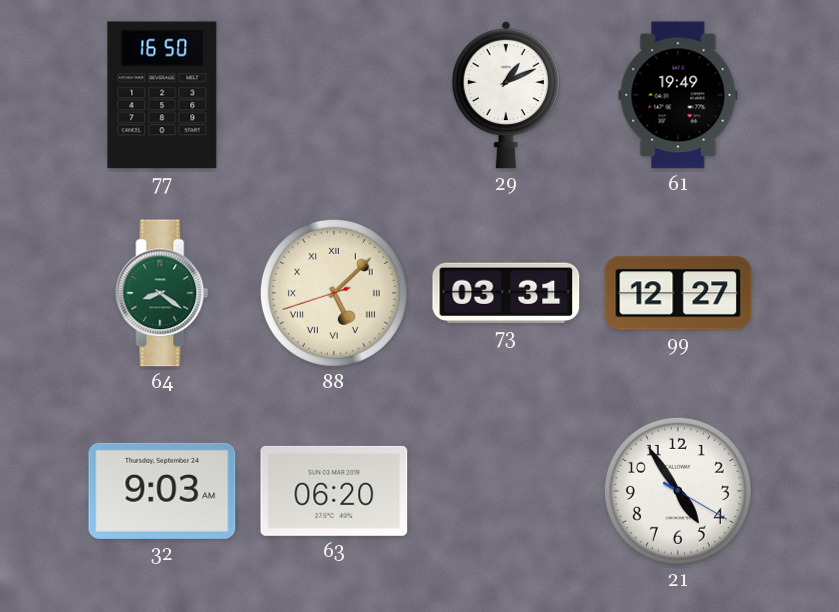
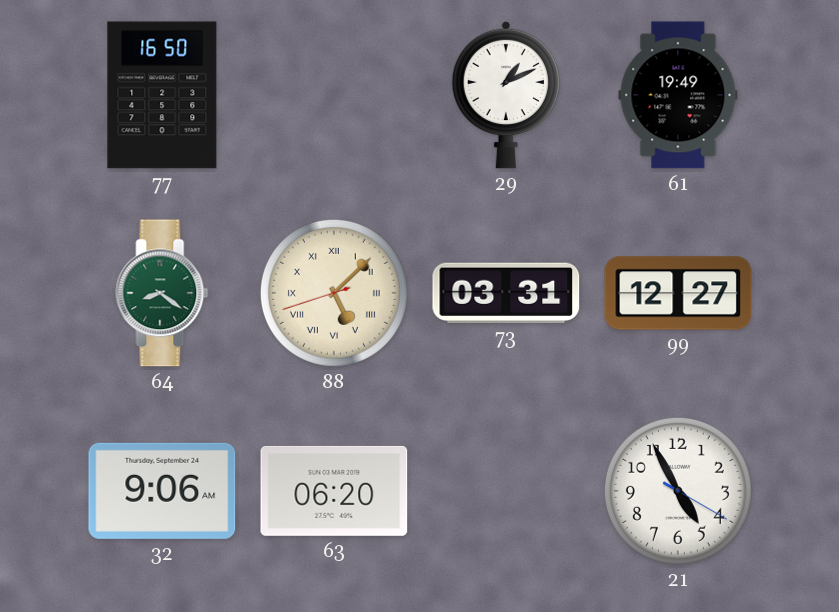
32: 9:03 -> 9:06 (162, 491)
21: 4:54 -> 4:55 (678, 491)
